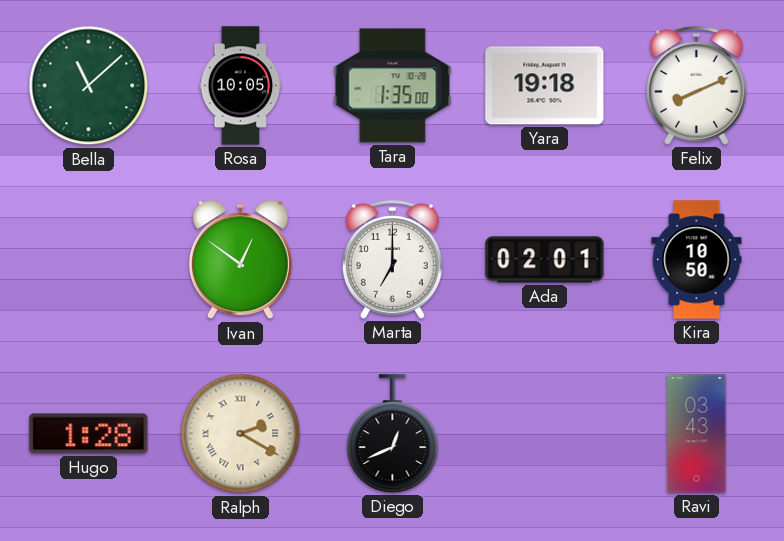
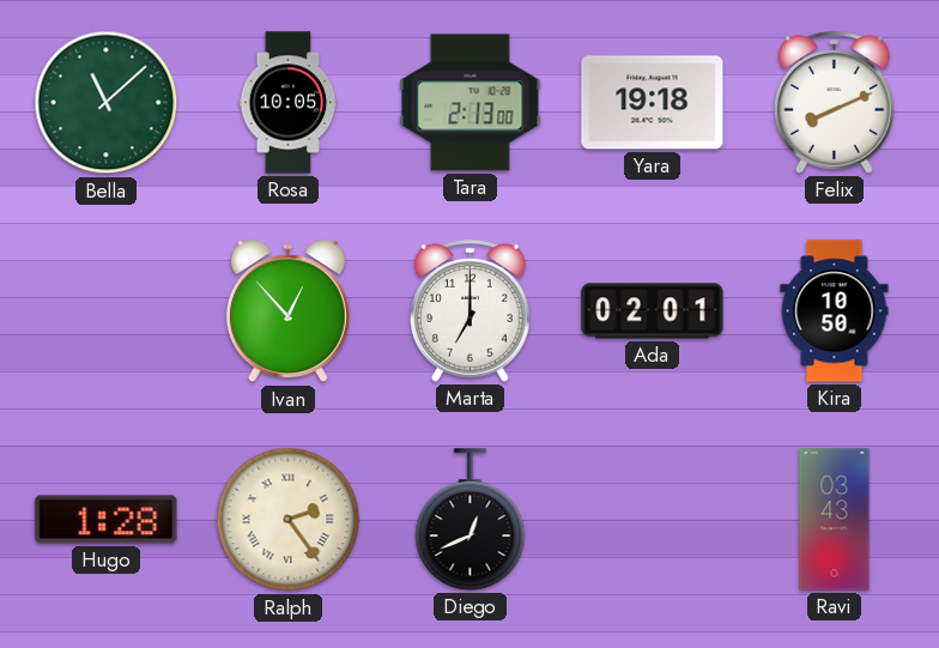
Tara: 1:35 -> 2:13 (471, 103)
Ivan: 12:51 -> 12:53 (287, 311)
Ralph: 2:20 -> 2:24 (289, 520)
